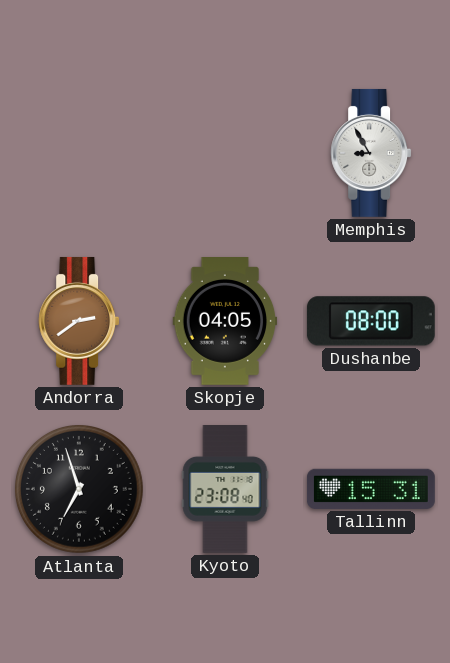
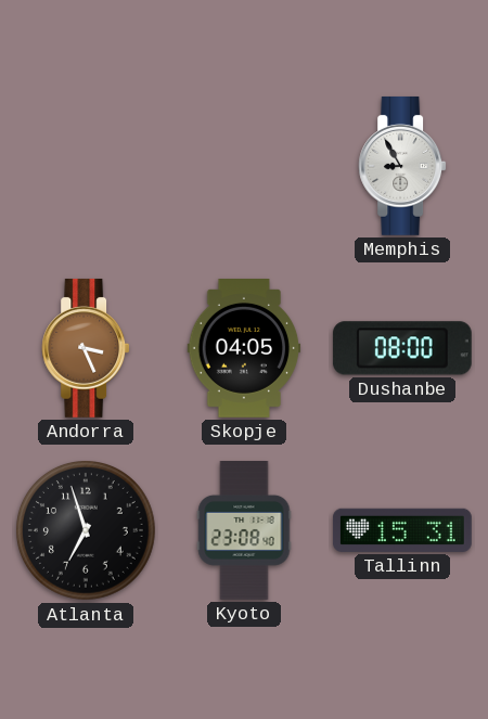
Andorra: 2:39 -> 3:26 (86, 348)
